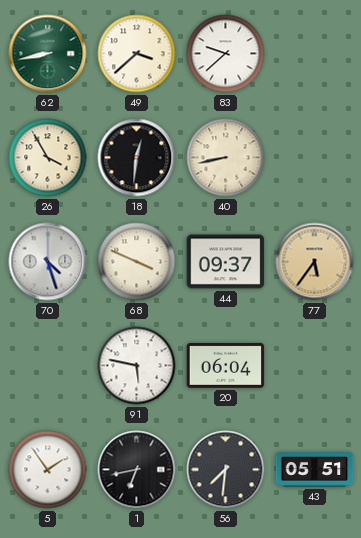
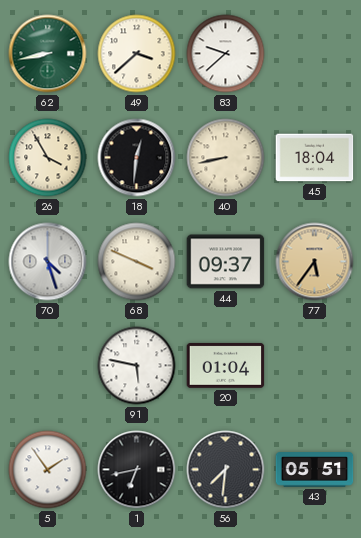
45: none -> 18:04 (315, 158)
20: 06:04 -> 01:04 (226, 365)
